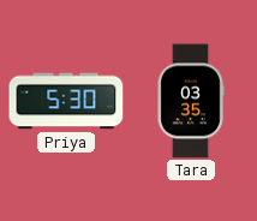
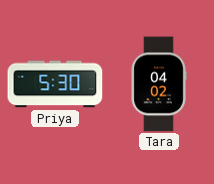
Tara: 03:35 -> 04:02 (159, 84)
